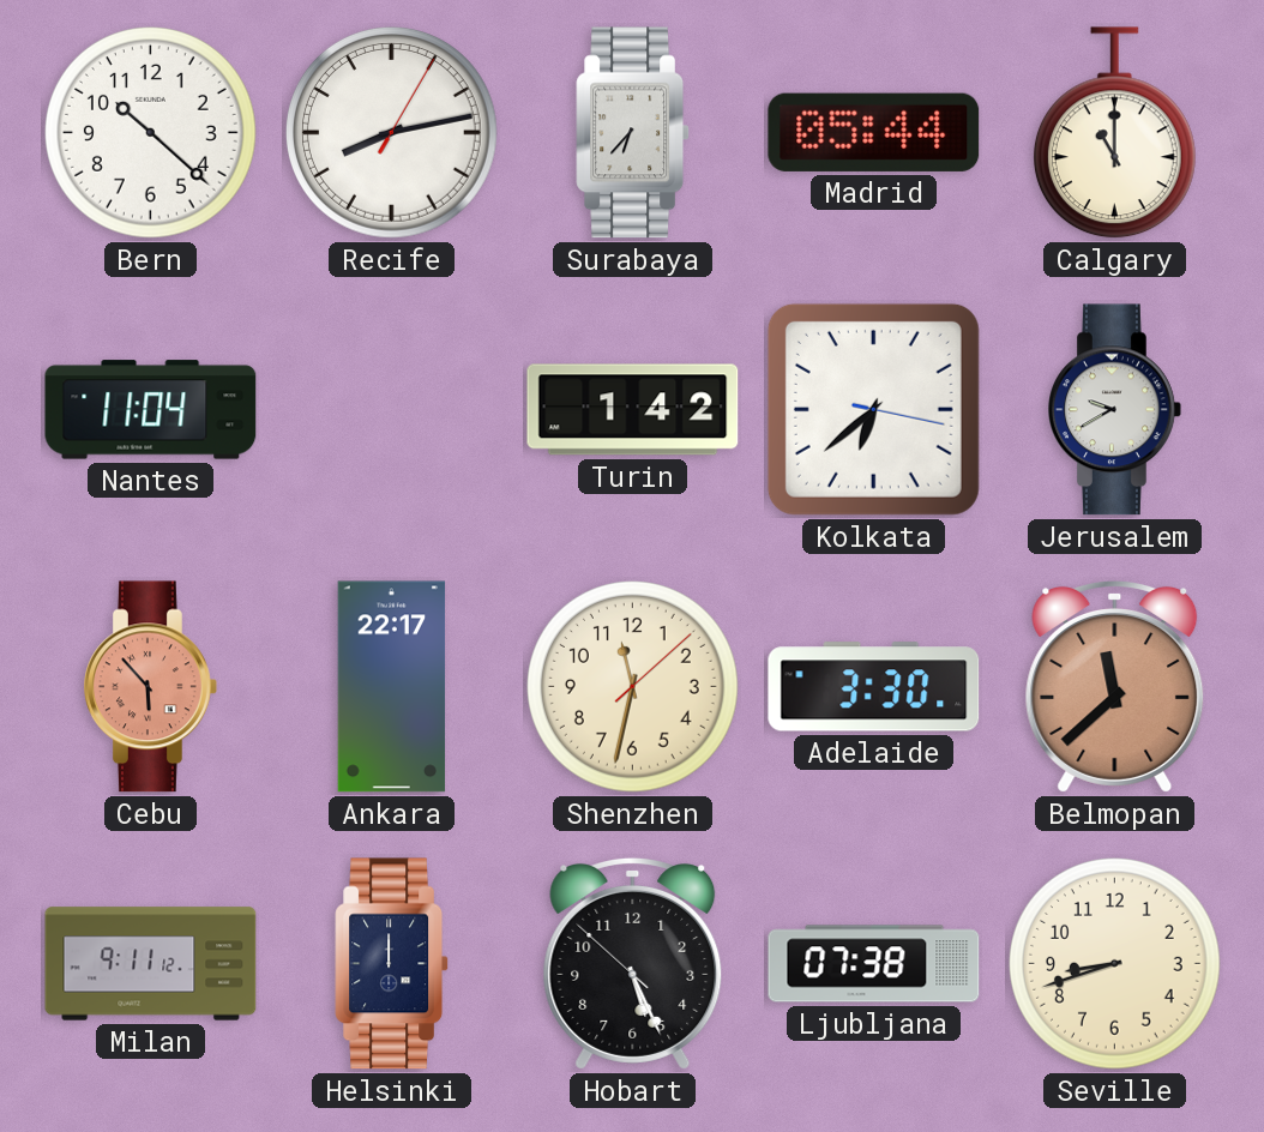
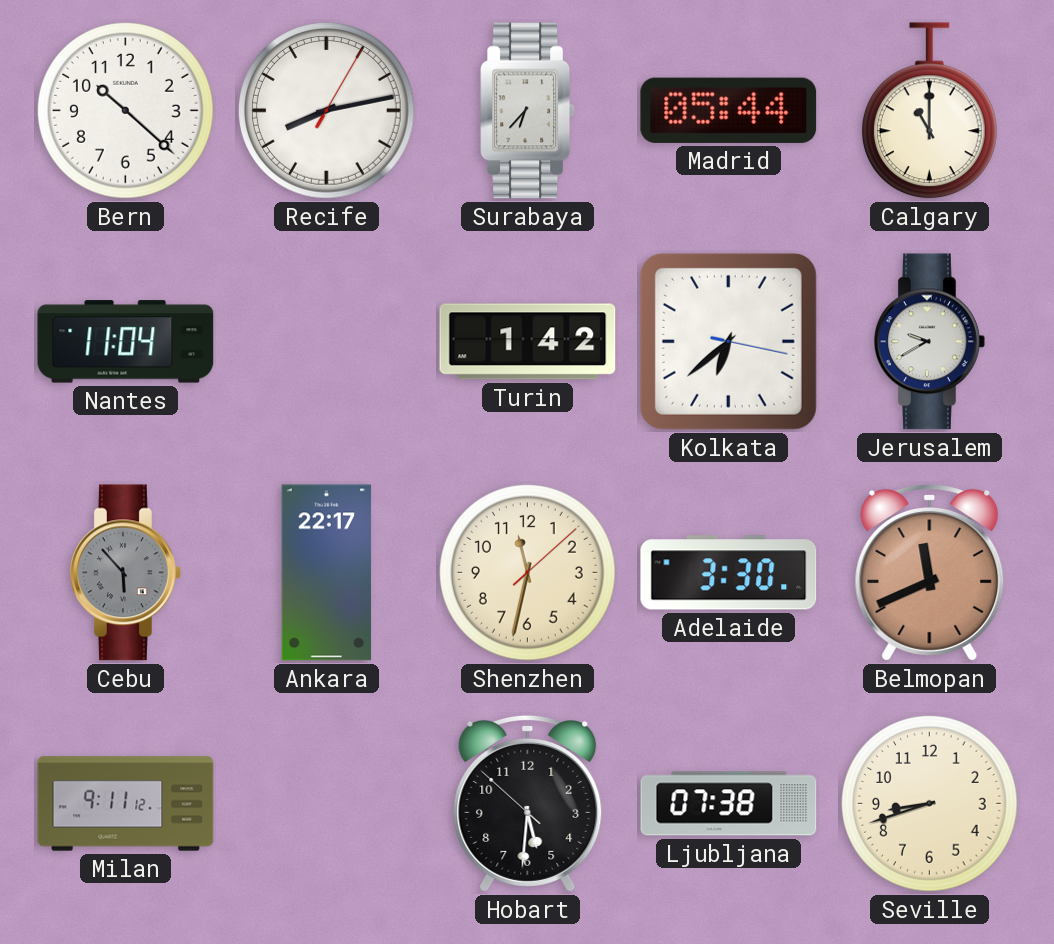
Cebu dial: salmon -> grey (126, 573)
Belmopan: 11:38 -> 11:41 (930, 572)
Helsinki: 12:00 -> none (392, 964)
Hobart: 5:25 -> 5:30 (528, 803)
